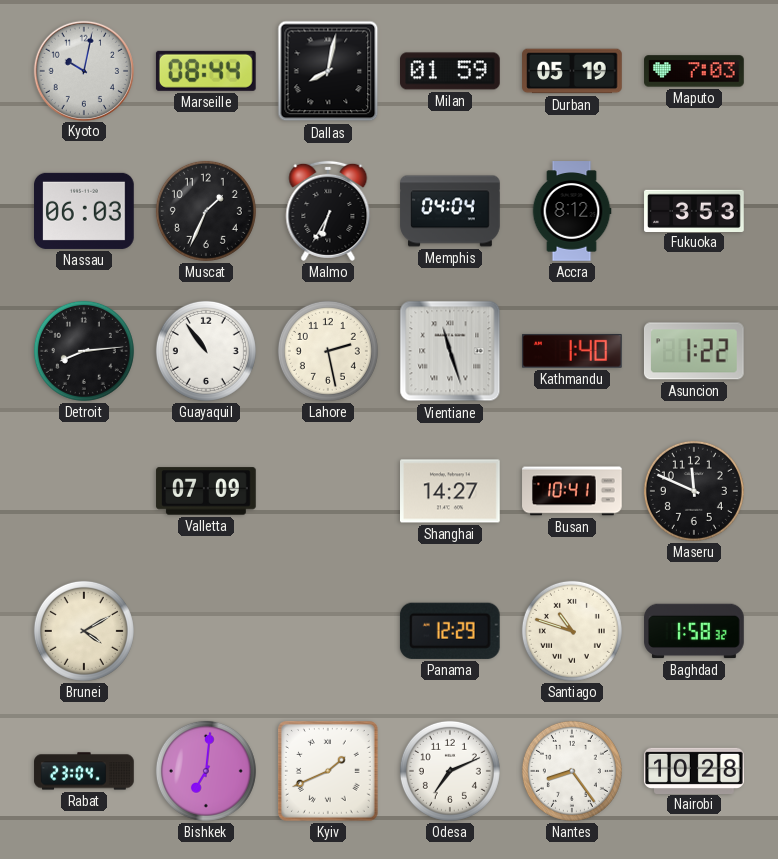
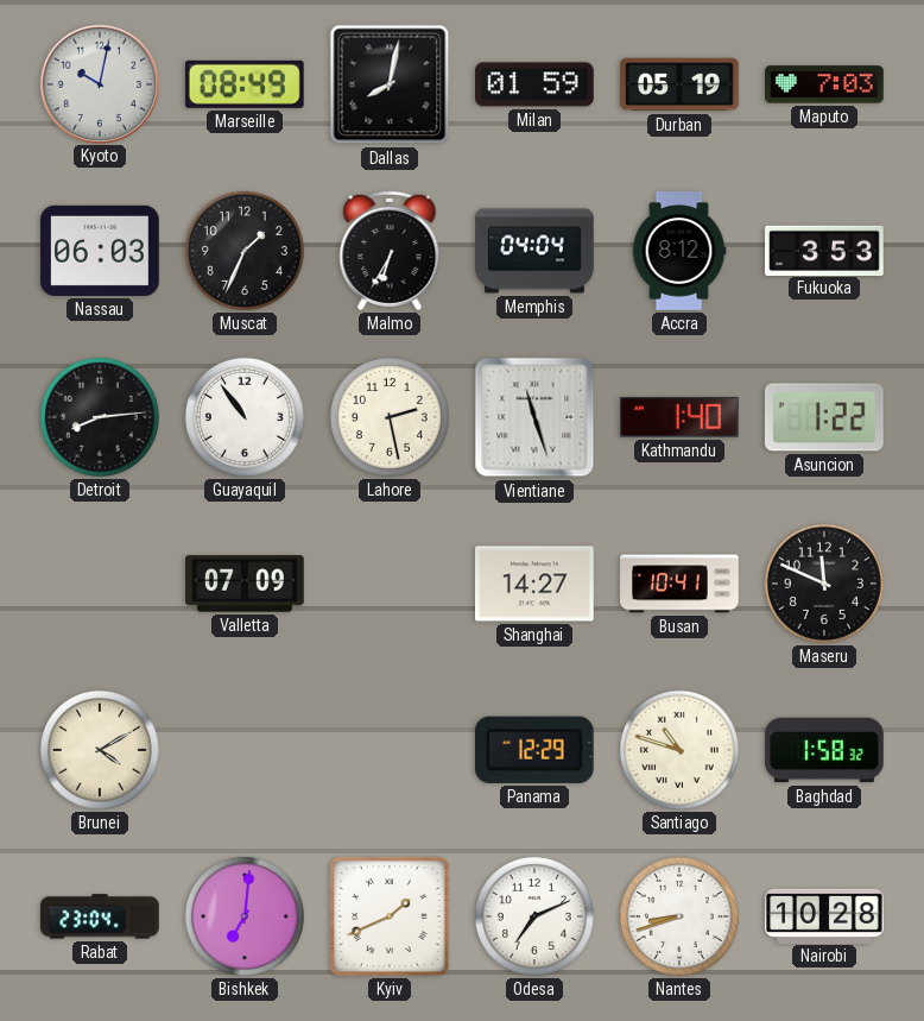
Marseille: 08:44 -> 08:49 (245, 84)
Nantes: 8:24 -> 8:42 (679, 916)
